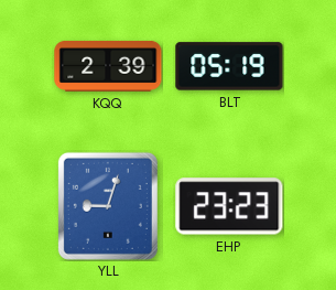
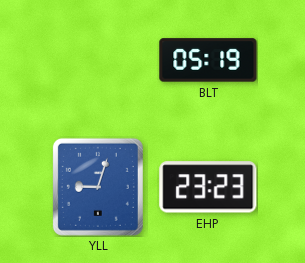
KQQ: 2:39 -> none (108, 66)
